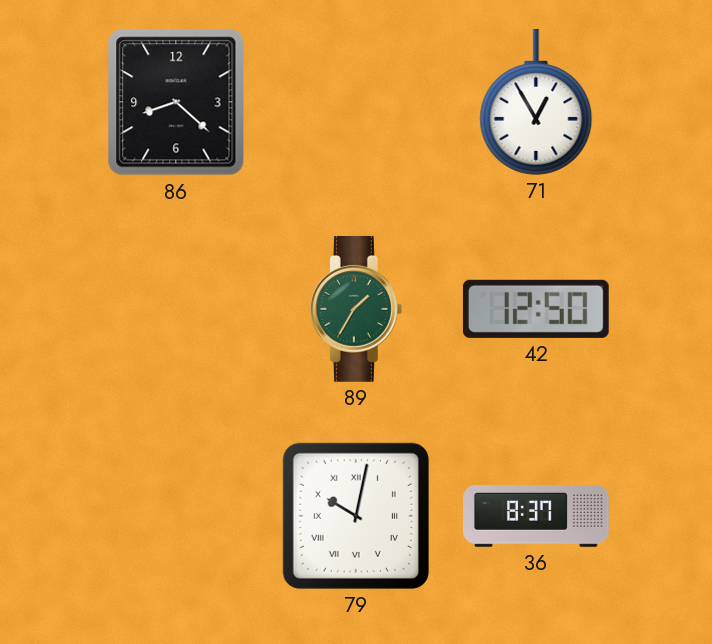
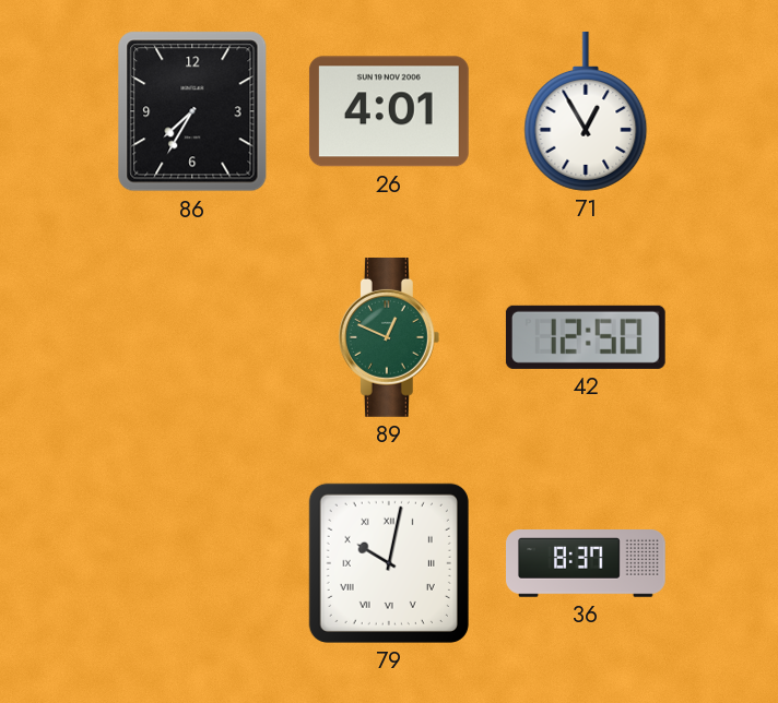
86: 8:22 -> 7:35 (192, 111)
26: none -> 4:01 (389, 111)
89: 1:35 -> 12:49 (389, 337)
